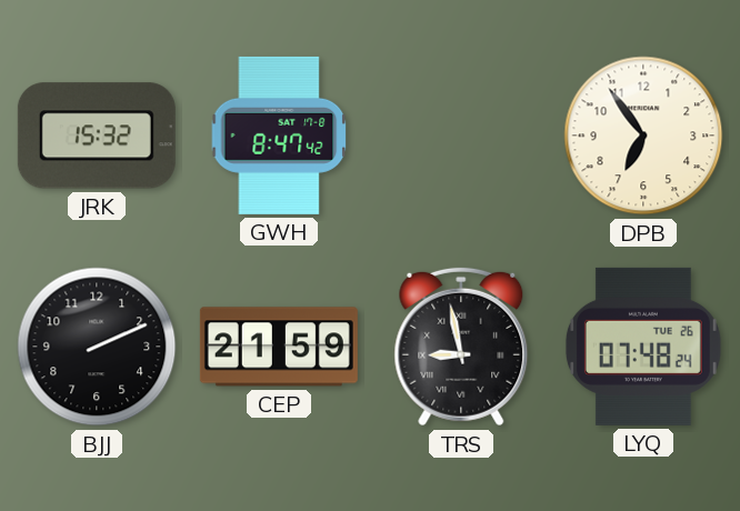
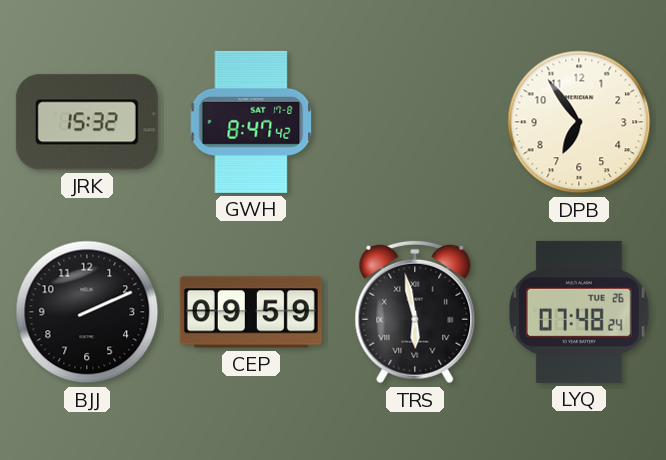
CEP: 21:59 -> 09:59 (251, 312)
TRS: 8:58 -> 5:58 (415, 312)
